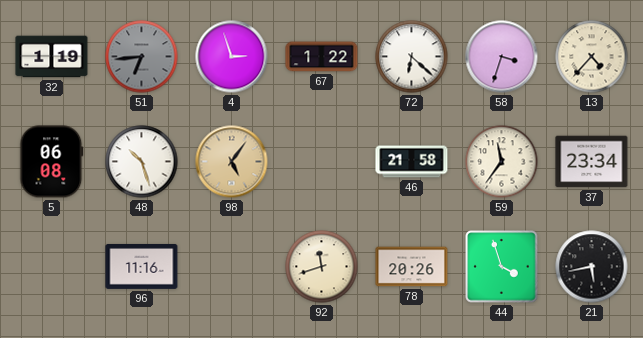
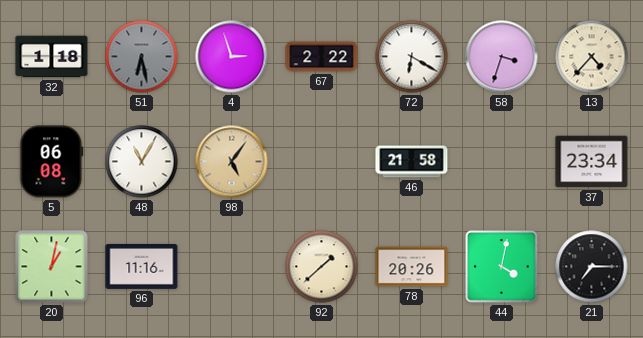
32: 1:19 -> 1:18 (52, 57)
51: 6:44 -> 6:28 (142, 57)
67: 1:22 -> 2:22 (322, 57)
72: 6:22 -> 6:20 (412, 57)
48: 10:27 -> 11:05 (142, 162)
59: 11:36 -> none (502, 162)
20: none -> 1:02 (52, 267)
92: 11:42 -> 1:38 (322, 267)
44: 3:57 -> 4:02 (502, 267)
21: 5:43 -> 7:15 (592, 267)
